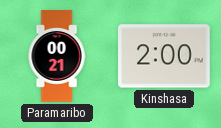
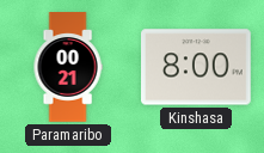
Kinshasa: 2:00 -> 8:00 (197, 67)
